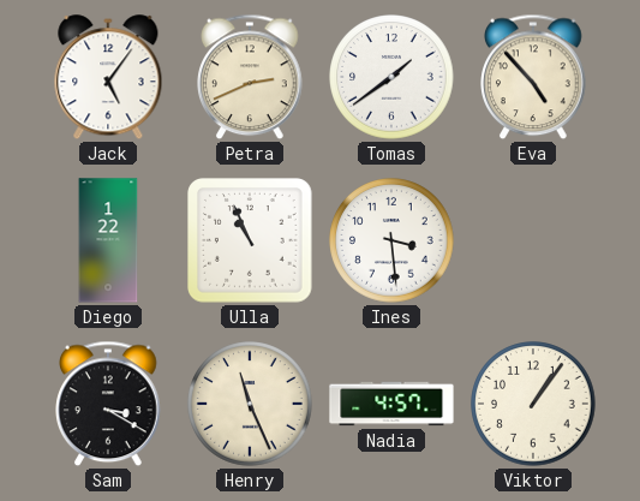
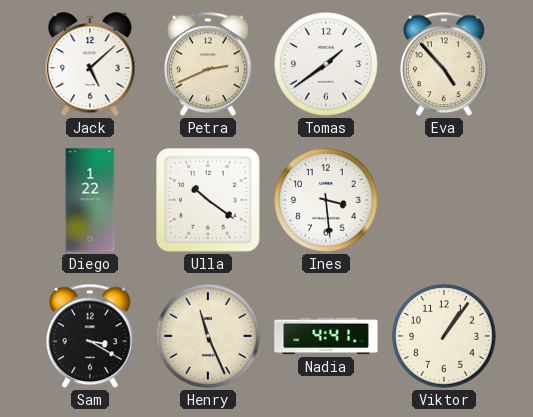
Jack: 5:06 -> 5:08 (90, 65)
Ulla: 10:56 -> 10:21 (208, 200)
Nadia: 4:57 -> 4:41 (326, 336)
